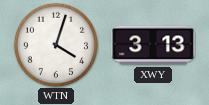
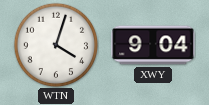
XWY: 3:13 -> 9:04 (153, 45)
